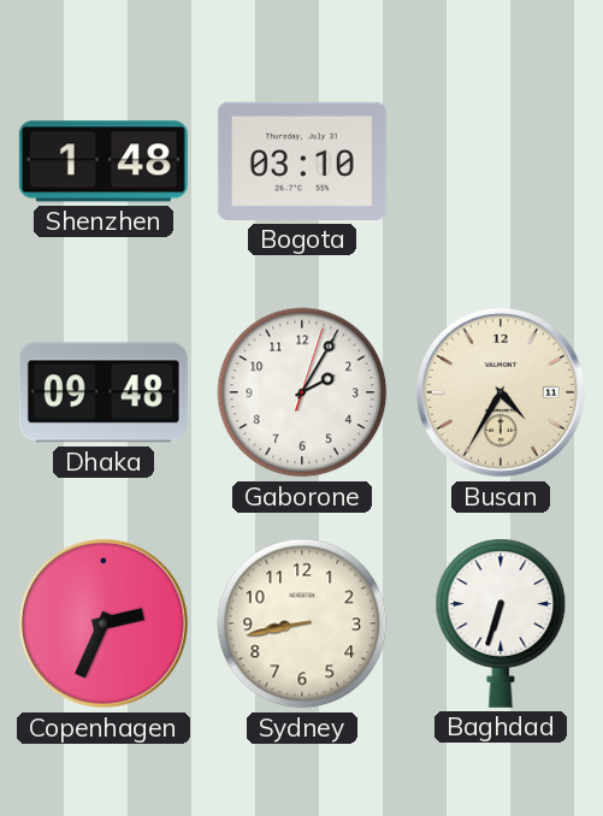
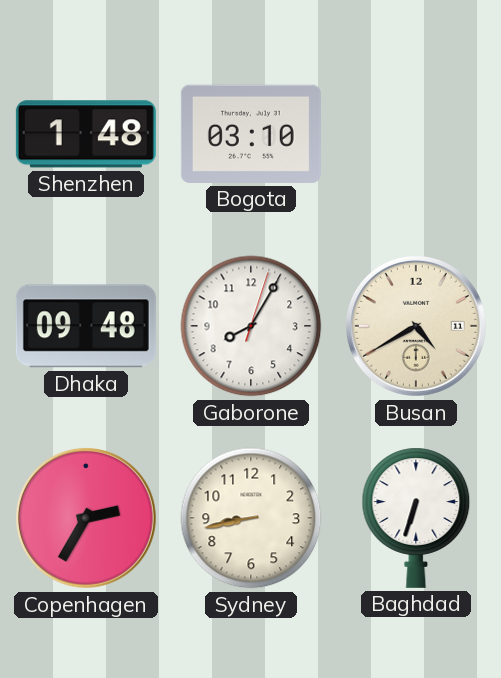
Gaborone: 2:05 -> 8:05 (251, 326)
Busan: 4:35 -> 4:40 (416, 326)
Copenhagen: 2:34 -> 2:35 (86, 518)
